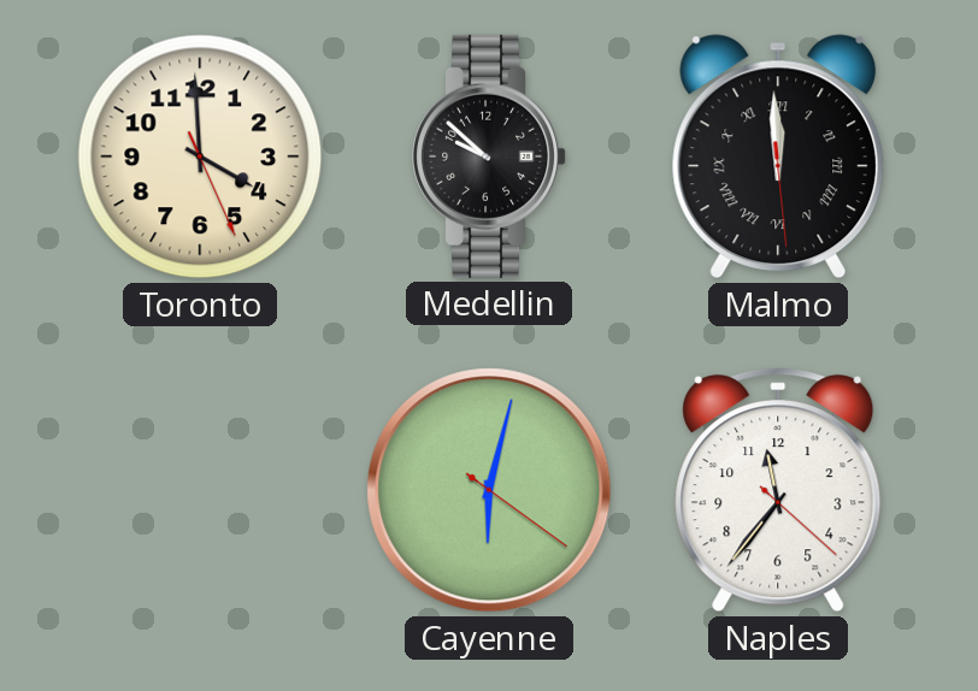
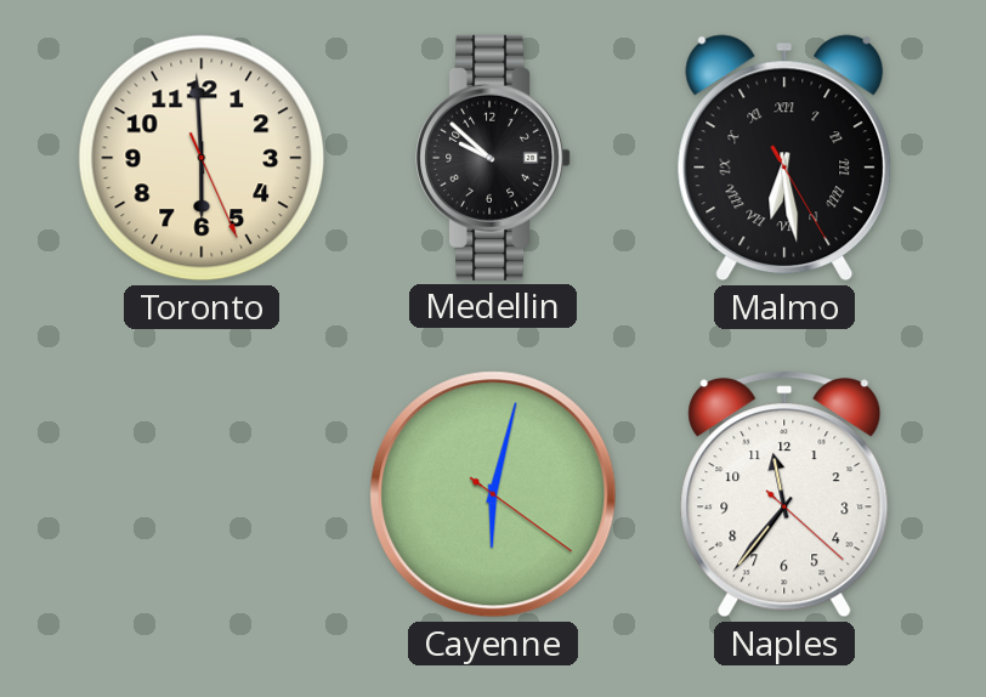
Toronto: 3:59 -> 5:59 (202, 158)
Malmo: 11:59 -> 6:28 (784, 158)
